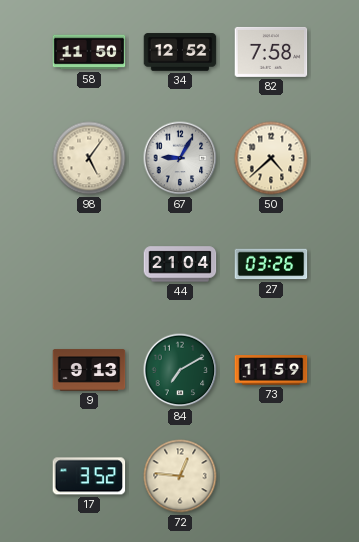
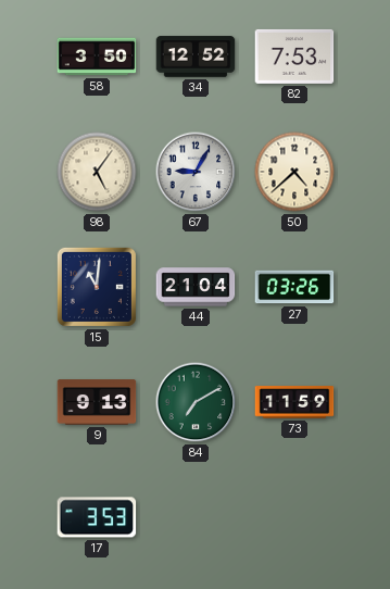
58: 11:50 -> 3:50 (97, 57)
82: 7:58 -> 7:53 (294, 57)
15: none -> 11:01 (97, 287)
17: 3:52 -> 3:53 (97, 517)
72: 12:46 -> none (180, 476)
